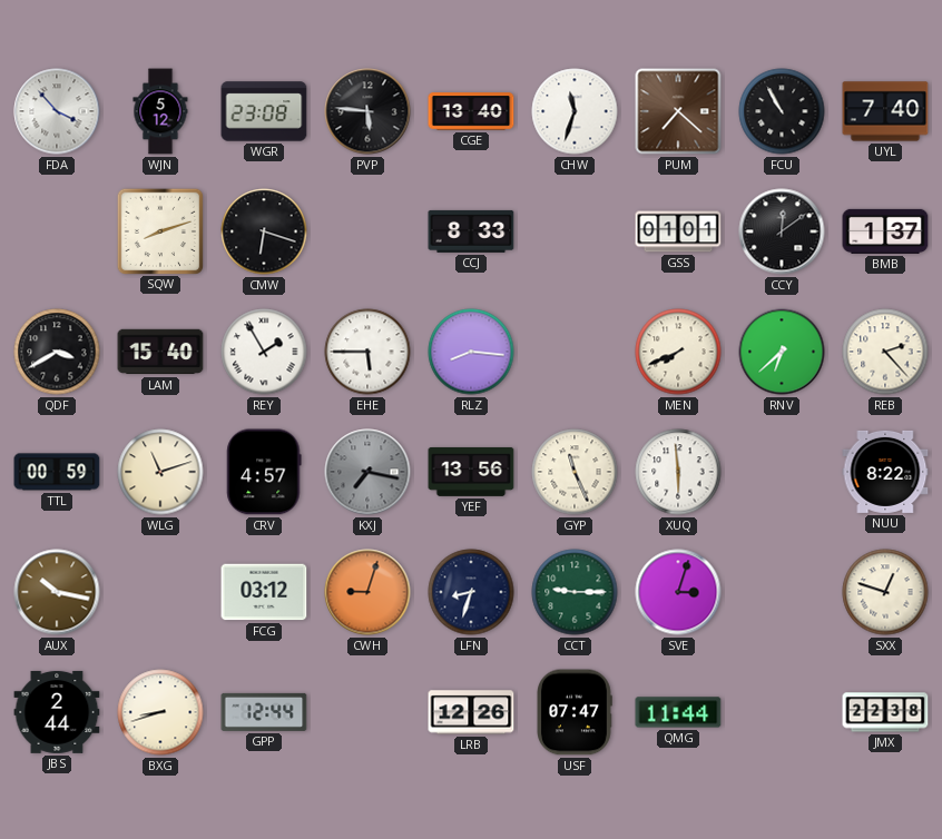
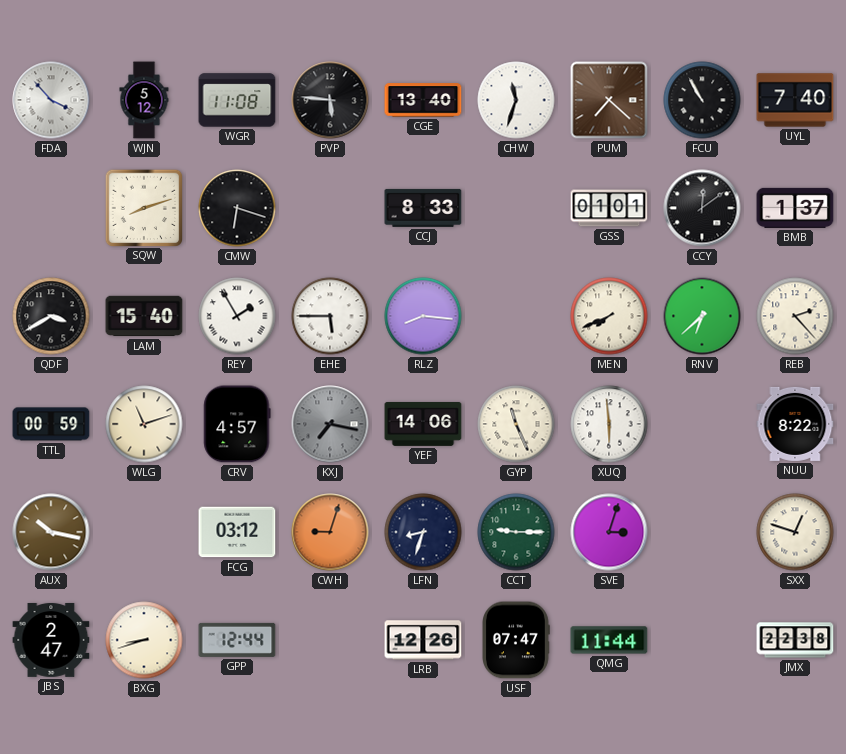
WGR: 23:08 -> 11:08 (237, 100)
YEF: 13:56 -> 14:06 (423, 424)
JBS: 2:44 -> 2:47 (51, 640)
